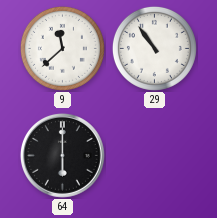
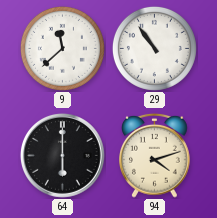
94: none -> 4:12 (155, 155)
